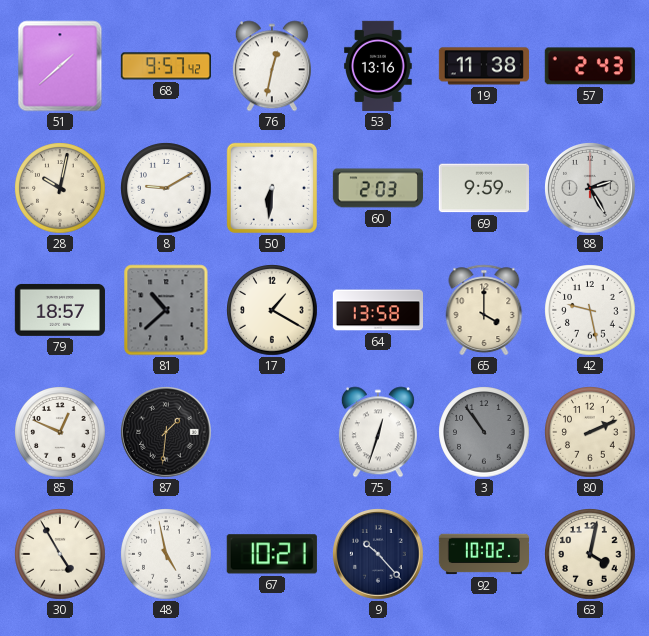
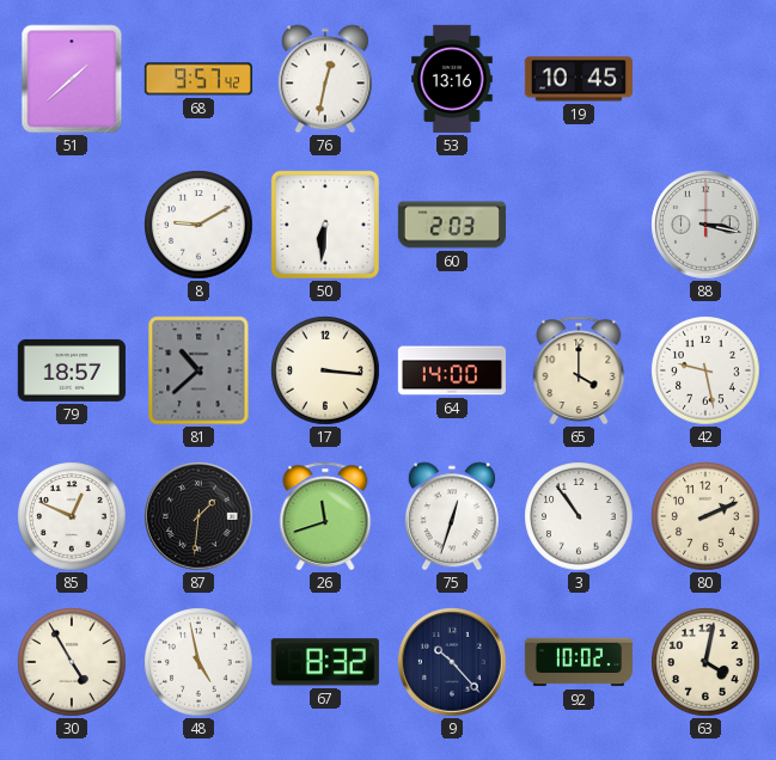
19: 11:38 -> 10:45 (579, 79)
57: 2:43 -> none (590, 66)
28: 10:02 -> none (60, 188)
69: 9:59 -> none (484, 188)
88: 2:25 -> 3:17 (707, 226)
17: 1:20 -> 3:16 (325, 370)
64: 13:58 -> 14:00 (451, 370)
26: none -> 11:42 (325, 516)
3 dial: grey -> white (579, 516)
67: 10:21 -> 8:32 (325, 662)
